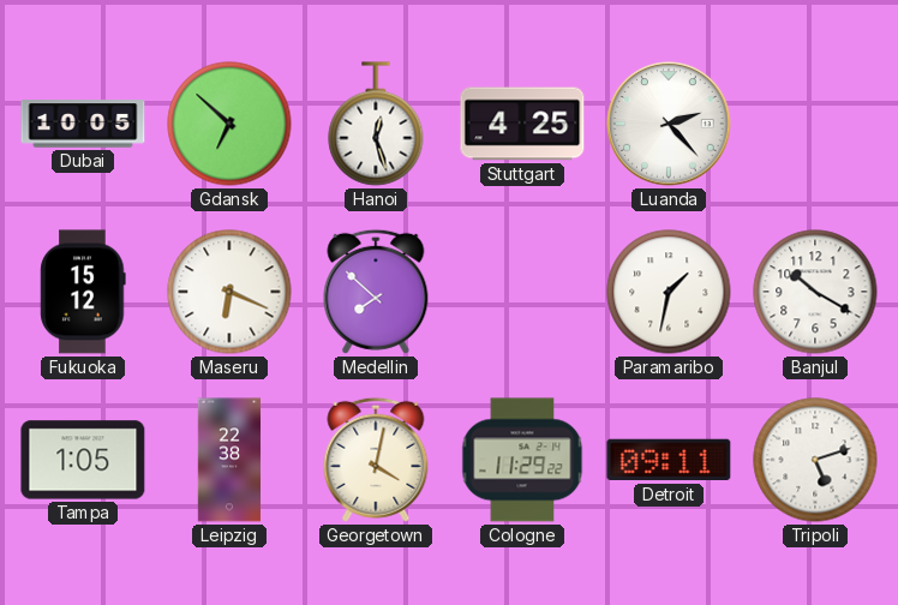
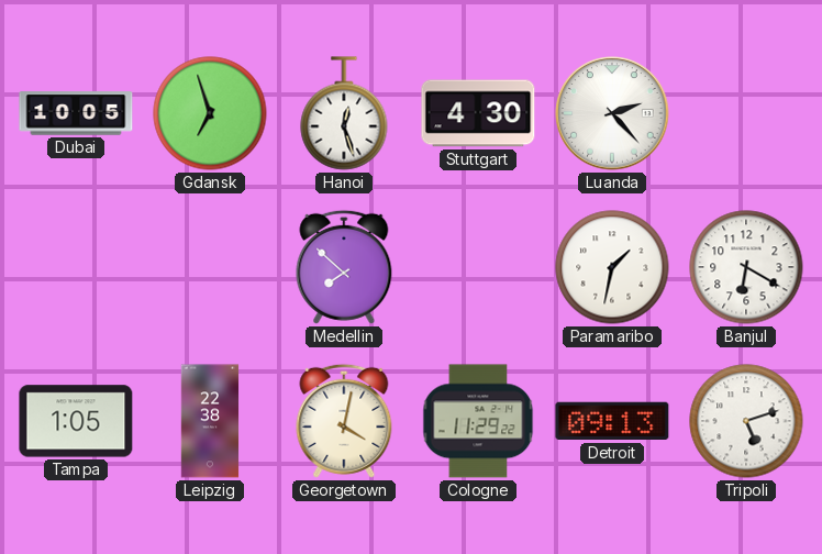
Gdansk: 6:52 -> 6:57 (210, 113)
Stuttgart: 4:25 -> 4:30 (478, 113)
Fukuoka: 15:12 -> none (83, 292)
Maseru: 6:19 -> none (229, 292)
Banjul: 10:20 -> 6:20 (746, 267)
Detroit: 09:11 -> 09:13 (612, 421)
